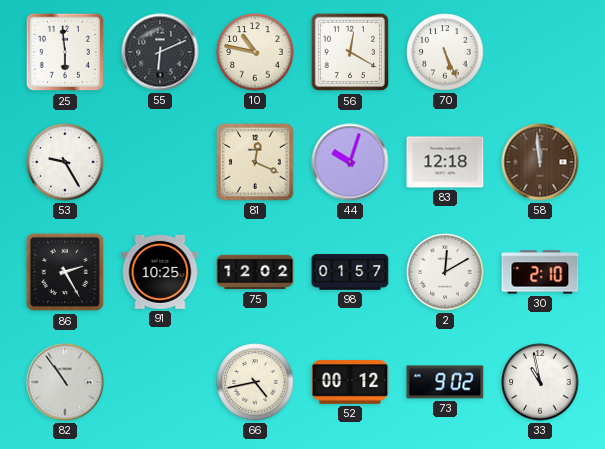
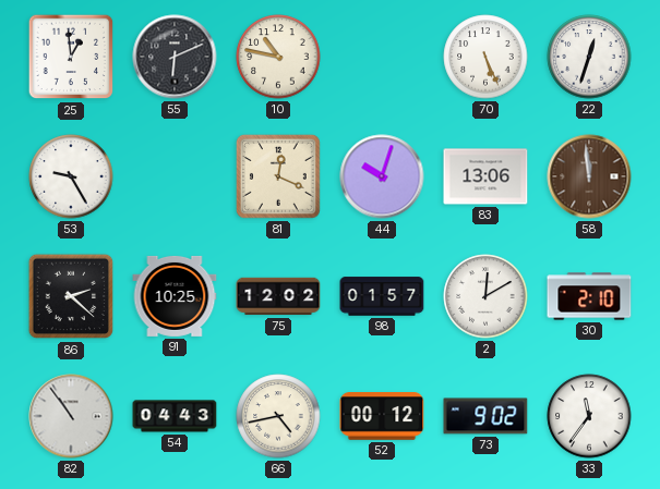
25: 5:59 -> 12:59 (71, 57)
56: 12:20 -> none (350, 52)
22: none -> 12:33 (589, 57)
83: 12:18 -> 13:06 (485, 176)
86: 2:25 -> 2:22 (71, 296)
54: none -> 04:43 (175, 416)
33: 10:58 -> 11:36 (589, 416)
